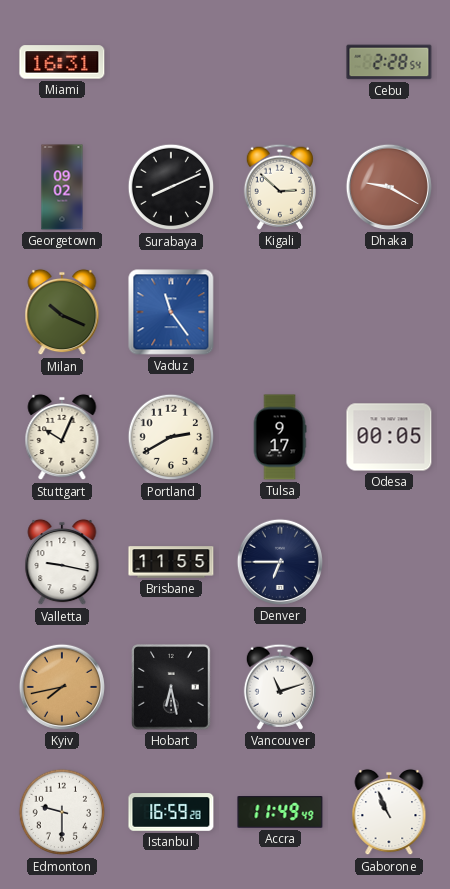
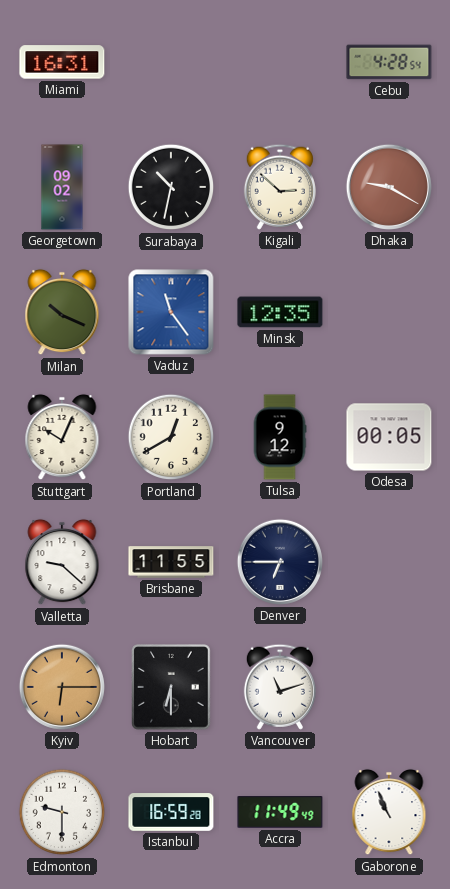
Cebu: 2:28 -> 4:28 (389, 62)
Surabaya: 8:11 -> 10:32 (171, 187)
Minsk: none -> 12:35 (280, 312)
Portland: 2:40 -> 12:40 (171, 437)
Tulsa: 9:17 -> 9:12 (280, 437)
Valletta: 9:17 -> 9:22 (62, 562)
Kyiv: 7:43 -> 6:15 (62, 687)
Hobart: 6:28 -> 6:30 (171, 687)
